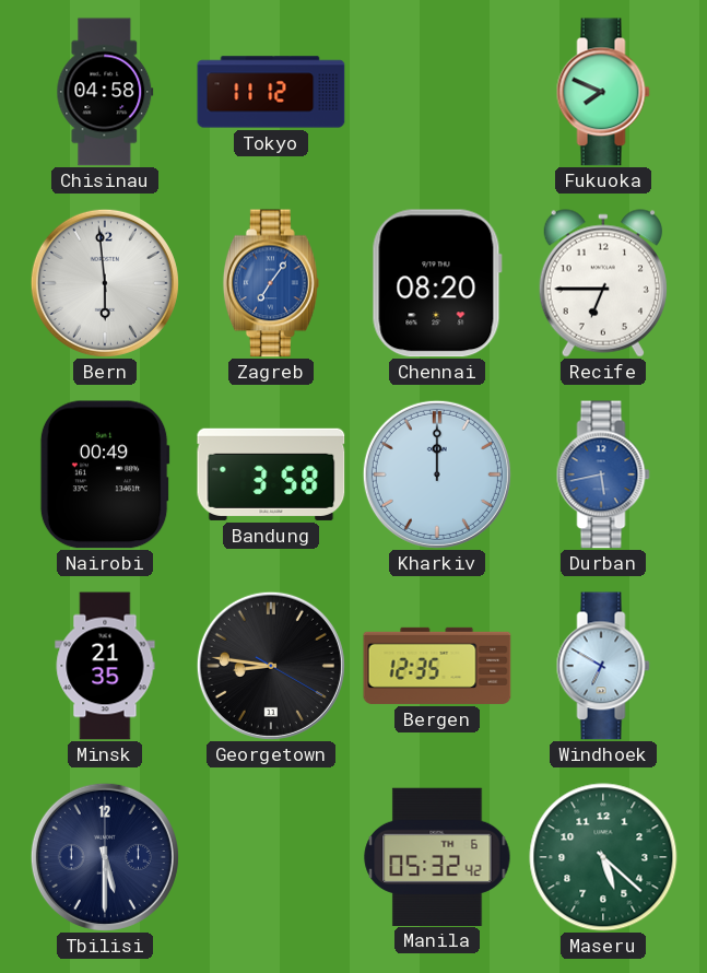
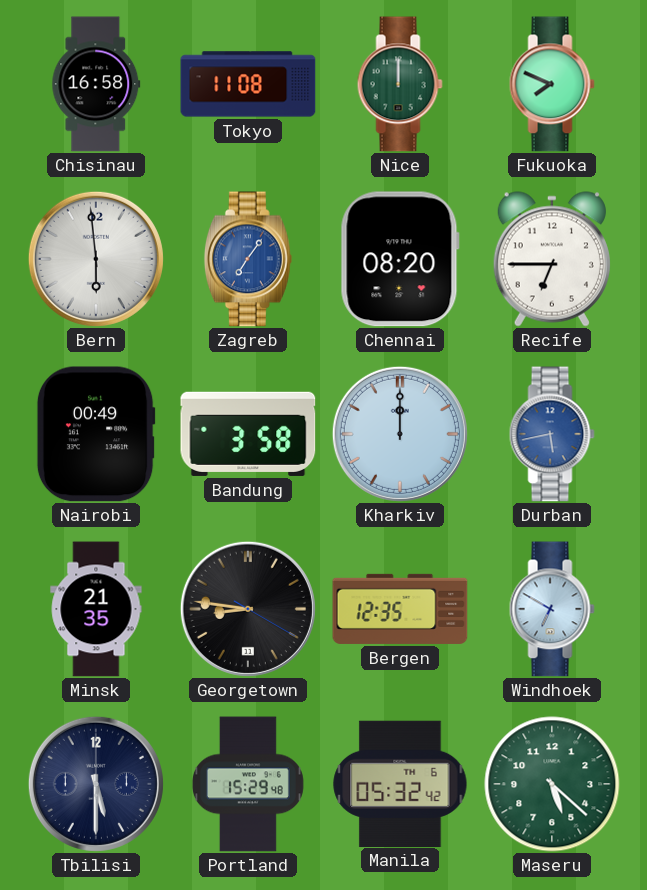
Chisinau: 04:58 -> 16:58 (96, 84)
Tokyo: 11:12 -> 11:08 (248, 84)
Nice: none -> 12:00 (400, 84)
Portland: none -> 15:29 (248, 784)
